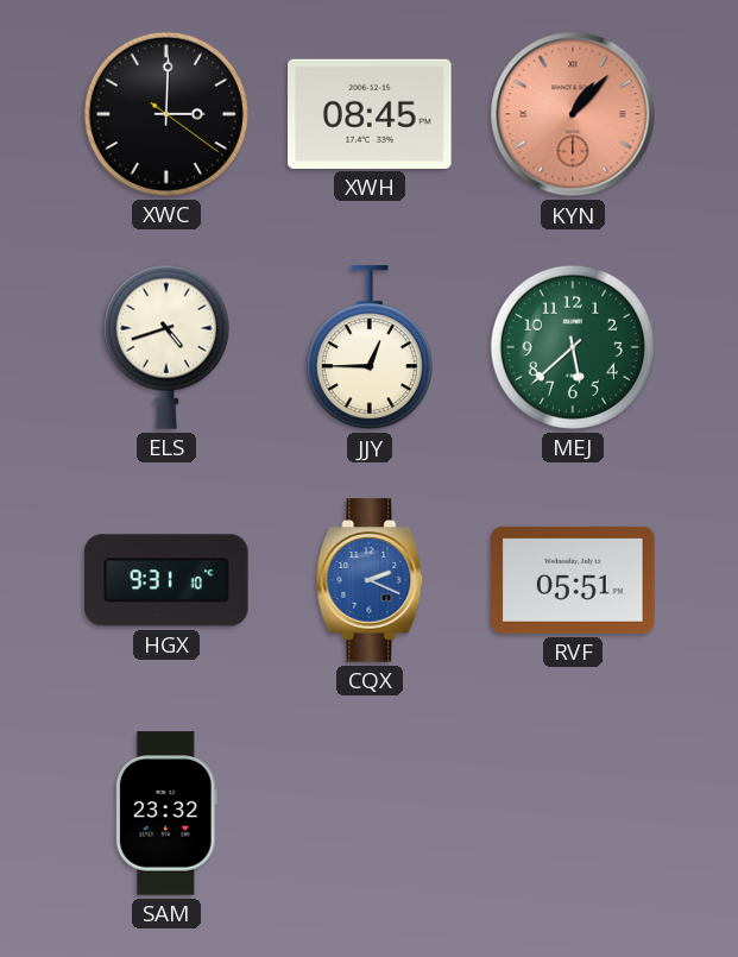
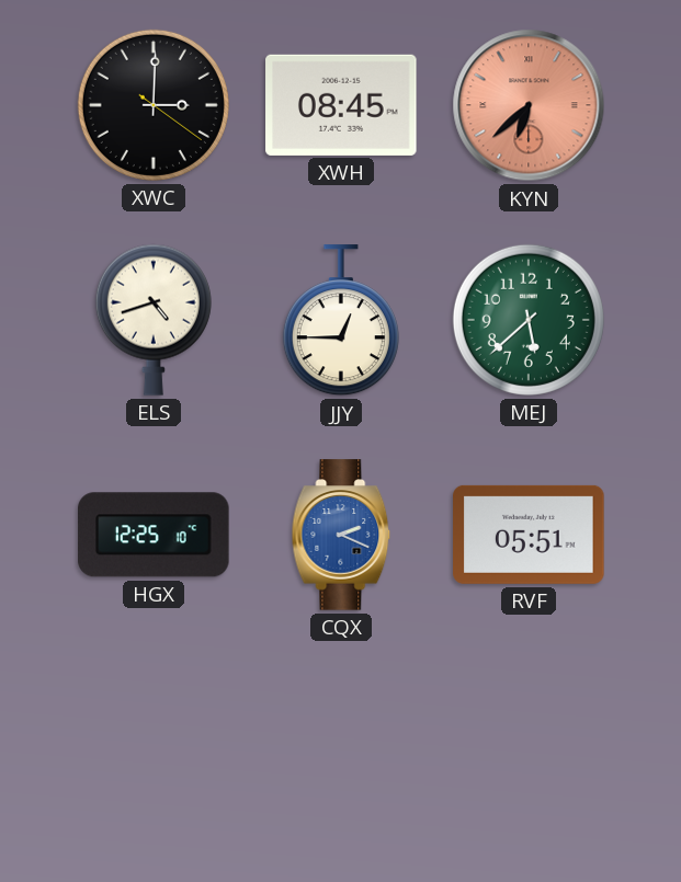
KYN: 1:07 -> 6:38 (529, 105)
HGX: 9:31 -> 12:25 (154, 535)
SAM: 23:32 -> none (166, 813)
